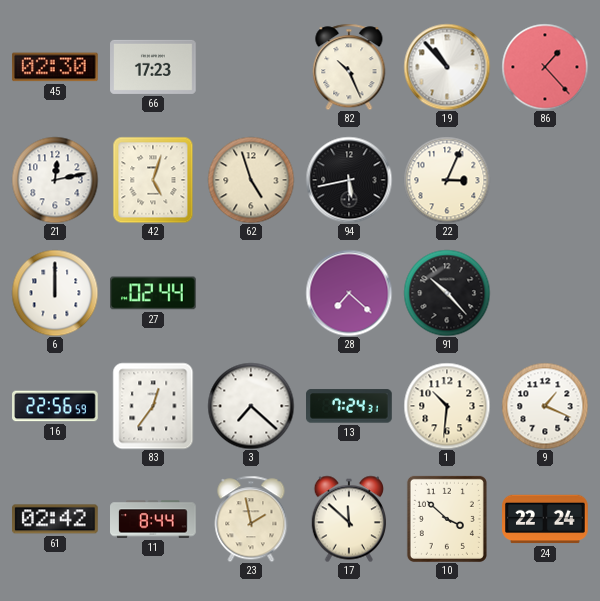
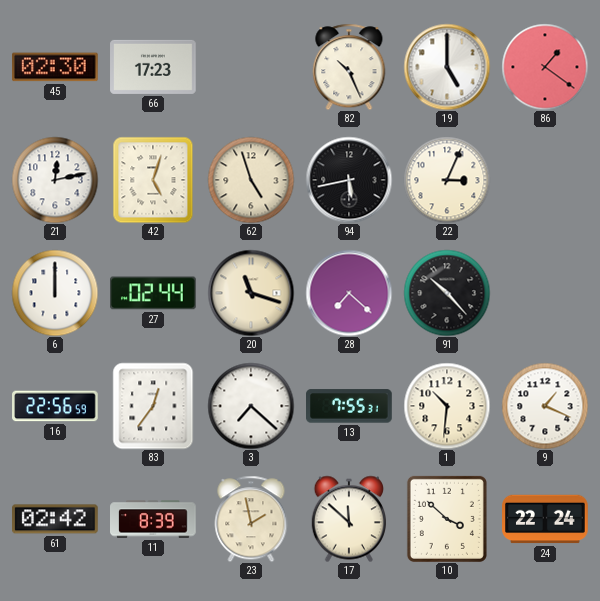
19: 10:53 -> 5:00 (447, 67)
86: 1:23 -> 1:21 (545, 67)
20: none -> 11:18 (251, 293)
13: 7:24 -> 7:55 (350, 406)
11: 8:44 -> 8:39 (154, 519)
